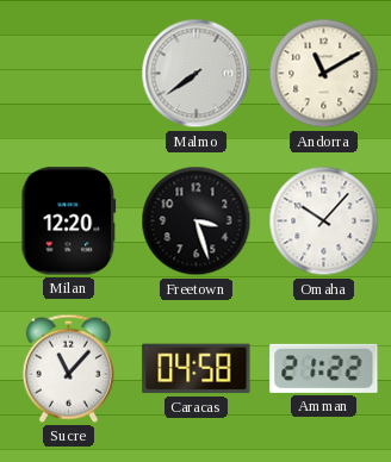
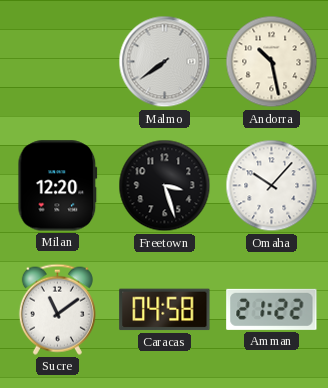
Andorra: 11:10 -> 10:28 (272, 62)
Sucre: 11:07 -> 11:09 (57, 309)
